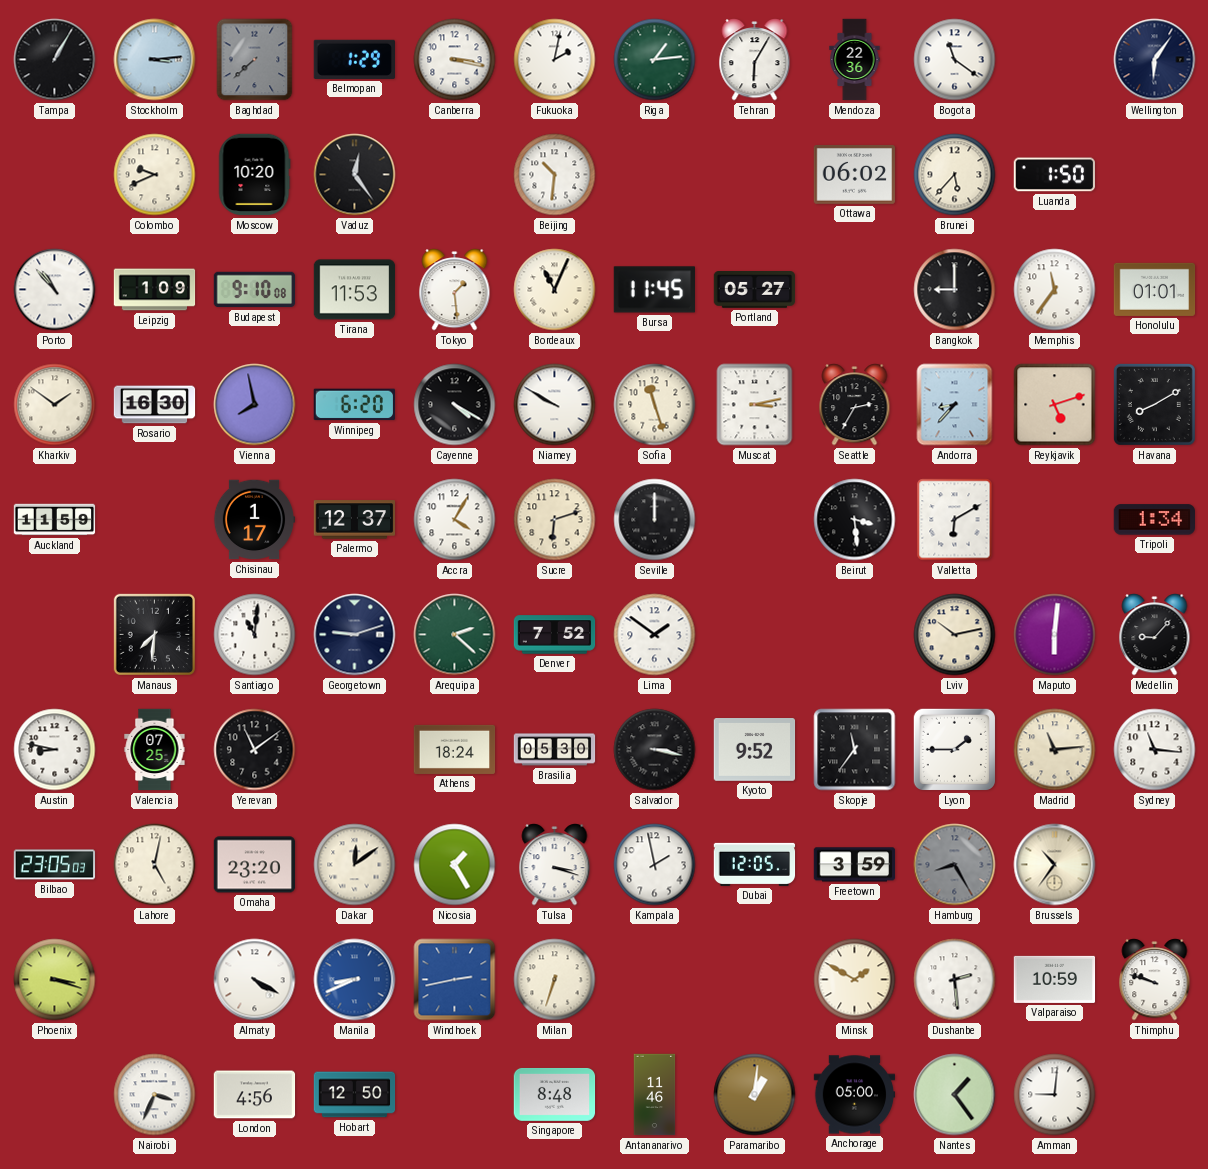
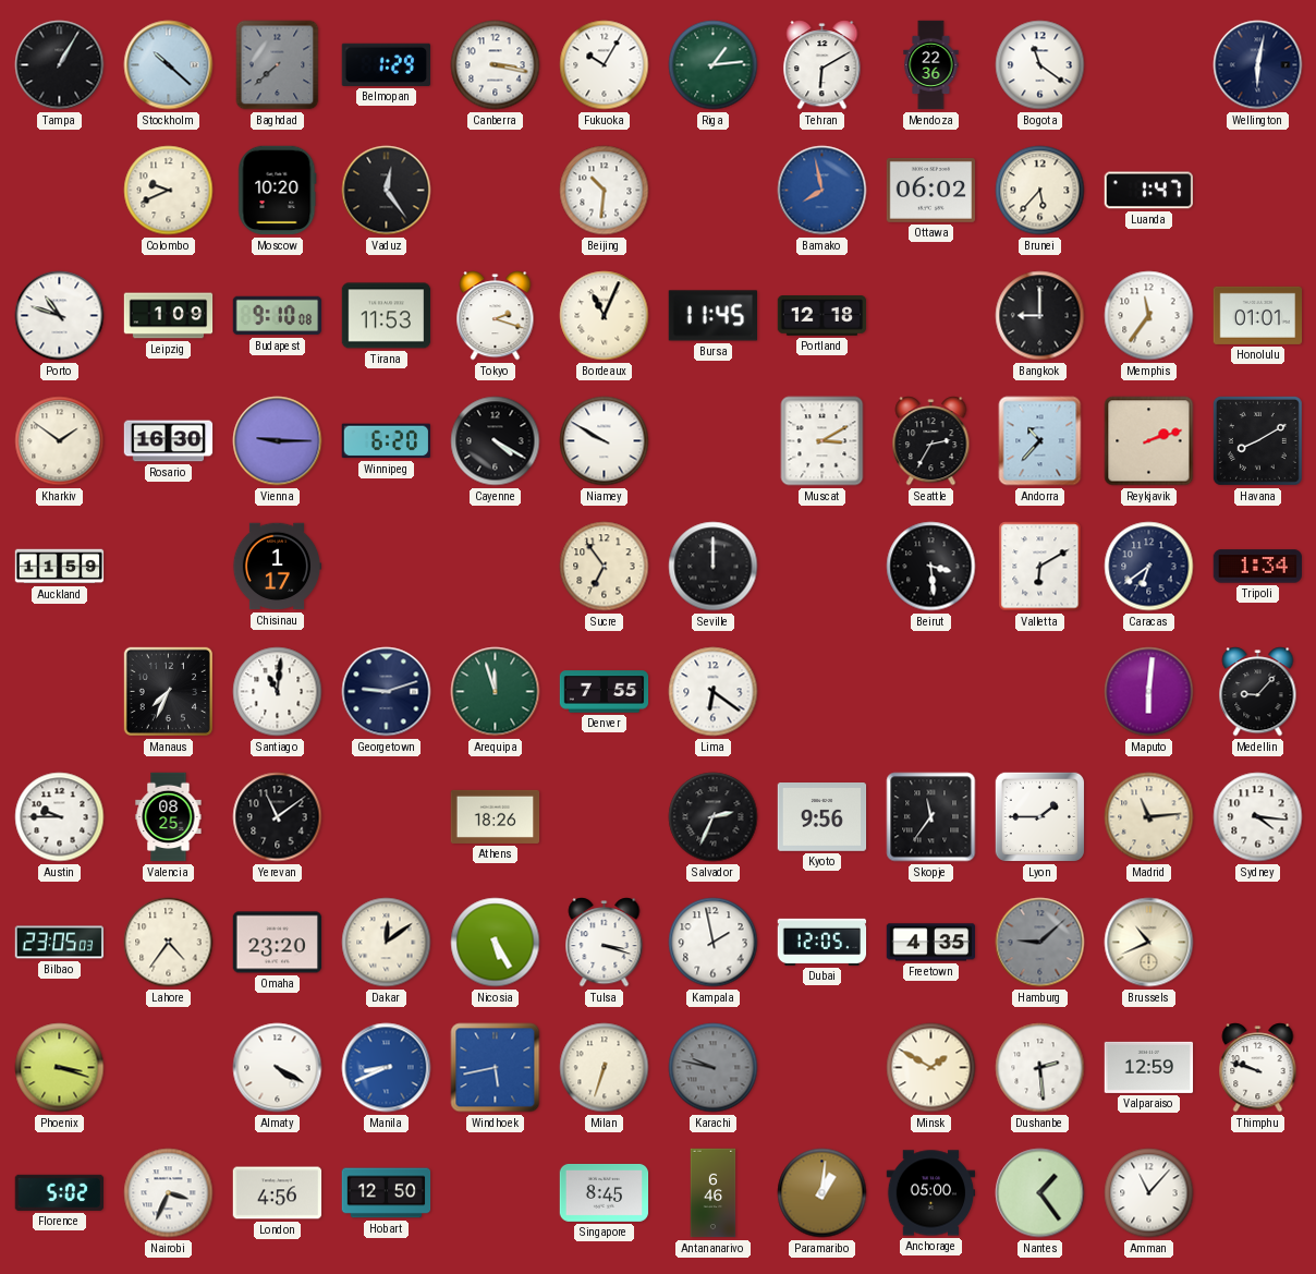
Stockholm: 3:14 -> 10:22 (169, 65)
Fukuoka: 2:02 -> 10:05 (605, 65)
Tehran: 6:05 -> 6:10 (822, 65)
Wellington: 6:06 -> 6:02 (1258, 65)
Bamako: none -> 7:58 (822, 191)
Luanda: 1:50 -> 1:47 (1148, 191)
Porto: 10:53 -> 10:48 (60, 316)
Tokyo: 1:29 -> 2:18 (496, 316)
Portland: 05:27 -> 12:18 (822, 316)
Vienna: 7:58 -> 9:15 (278, 441)
Sofia: 11:27 -> none (655, 405)
Muscat: 3:13 -> 3:10 (822, 441)
Andorra: 8:37 -> 10:37 (1040, 441)
Reykjavik: 5:12 -> 2:12 (1149, 441)
Palermo: 12:37 -> none (355, 520)
Accra: 4:05 -> none (455, 520)
Sucre: 6:12 -> 6:54 (605, 567)
Caracas: none -> 6:39 (1149, 567)
Manaus: 7:31 -> 7:34 (168, 691)
Arequipa: 2:22 -> 11:57 (496, 692)
Denver: 7:52 -> 7:55 (605, 692)
Lima: 1:51 -> 6:21 (714, 692)
Lviv: 10:13 -> none (955, 635)
Austin: 8:47 -> 9:45 (60, 817)
Valencia: 07:25 -> 08:25 (169, 817)
Athens: 18:24 -> 18:26 (496, 816)
Brasilia: 05:30 -> none (555, 750)
Salvador: 3:17 -> 2:34 (714, 817)
Kyoto: 9:52 -> 9:56 (822, 817)
Sydney: 11:16 -> 4:16 (1258, 817)
Lahore: 5:02 -> 4:36 (169, 943)
Nicosia: 1:25 -> 5:25 (496, 943)
Freetown: 3:59 -> 4:35 (931, 943)
Hamburg: 8:25 -> 9:08 (1040, 943)
Brussels: 10:36 -> 10:41 (1149, 943)
Windhoek: 2:43 -> 5:43 (496, 1068)
Karachi: none -> 9:47 (714, 1068)
Valparaiso: 10:59 -> 12:59 (1149, 1067)
Florence: none -> 5:02 (59, 1192)
Singapore: 8:48 -> 8:45 (605, 1192)
Antananarivo: 11:46 -> 6:46 (714, 1193)
Amman: 9:01 -> 11:07 (1149, 1193)
